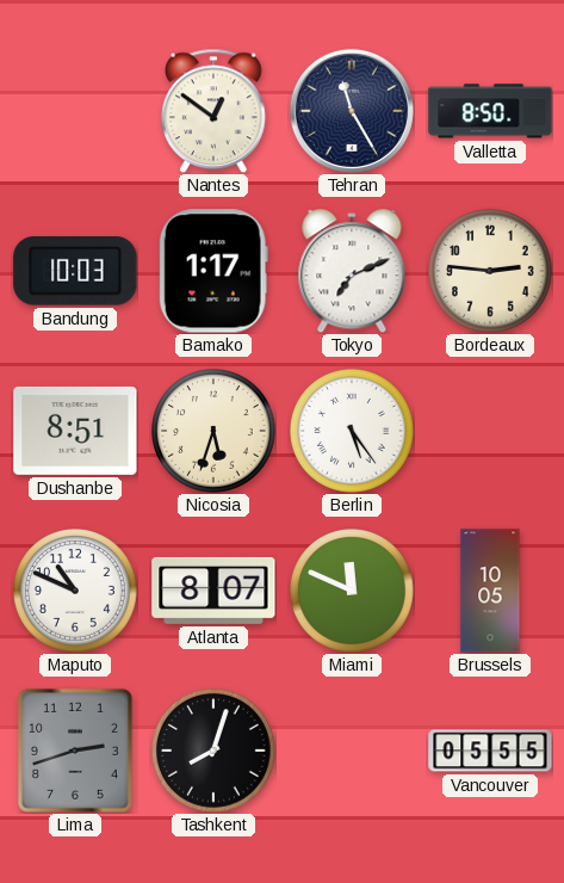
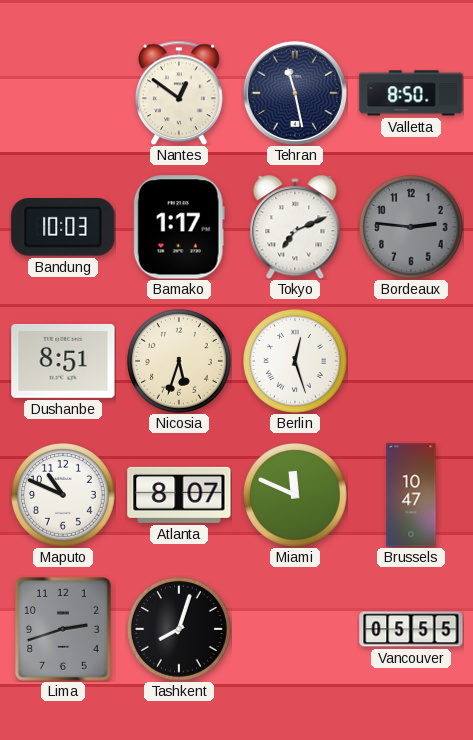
Tehran: 11:25 -> 11:28 (295, 93)
Bordeaux dial: cream -> grey (412, 228)
Berlin: 5:24 -> 12:27 (296, 362)
Brussels: 10:05 -> 10:47 (411, 495)
